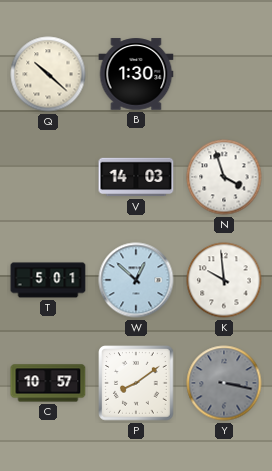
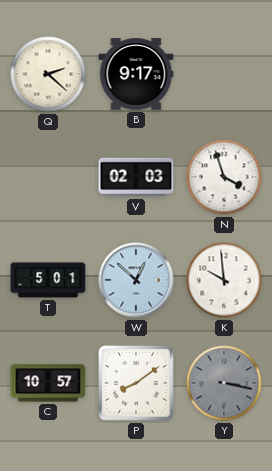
Q: 10:22 -> 2:22 (48, 74)
B: 1:30 -> 9:17 (136, 74)
V: 14:03 -> 02:03 (136, 177)
